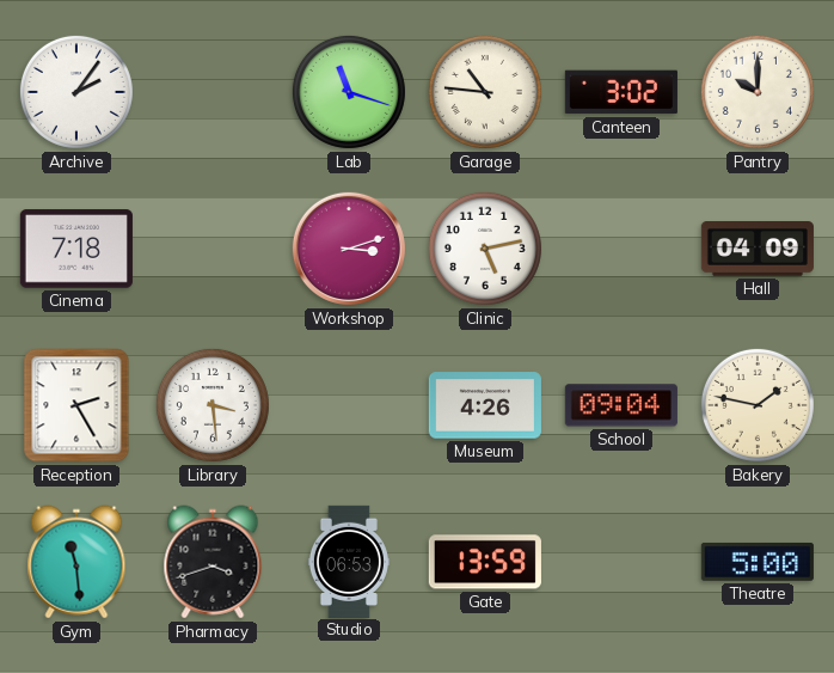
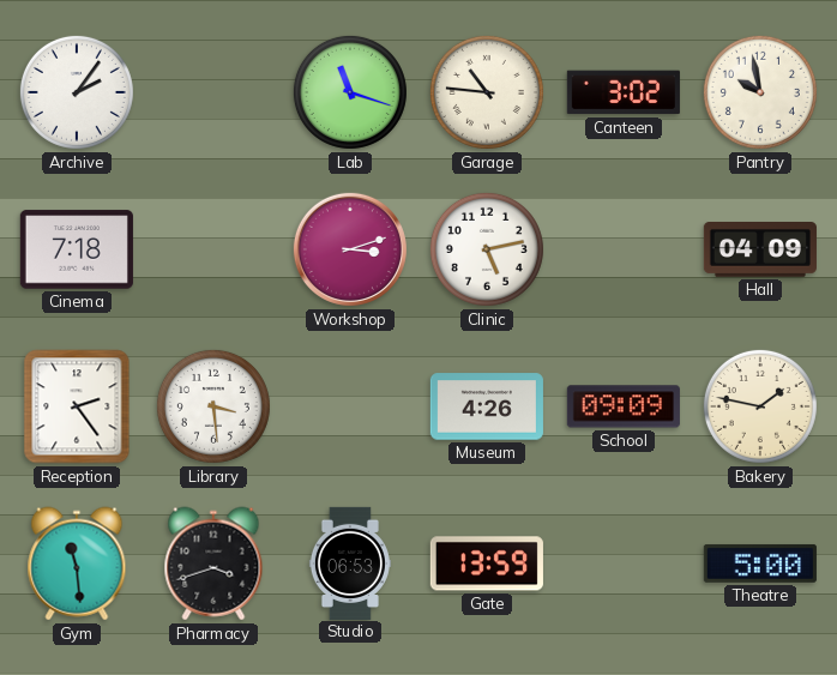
Pantry: 10:00 -> 9:58 (760, 92)
Reception: 2:25 -> 2:24 (77, 406)
School: 09:04 -> 09:09 (624, 406)
